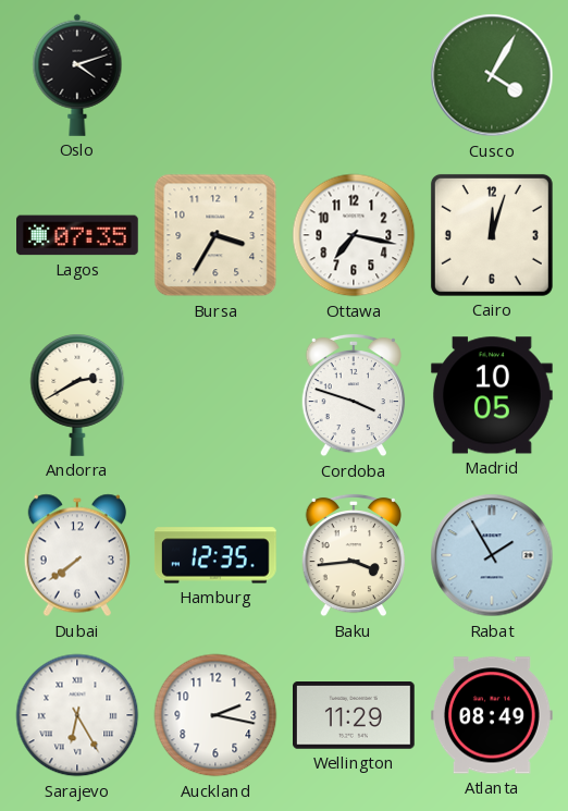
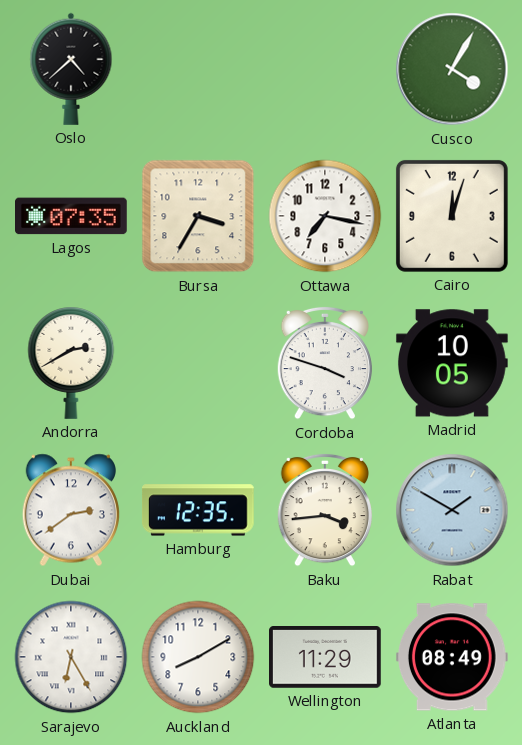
Oslo: 4:12 -> 4:38 (71, 69)
Dubai: 7:39 -> 2:39 (71, 510)
Rabat: 1:55 -> 1:50 (452, 510)
Auckland: 2:17 -> 8:10 (198, 657)
